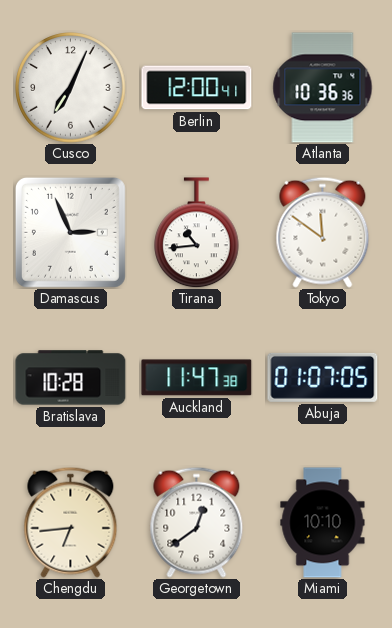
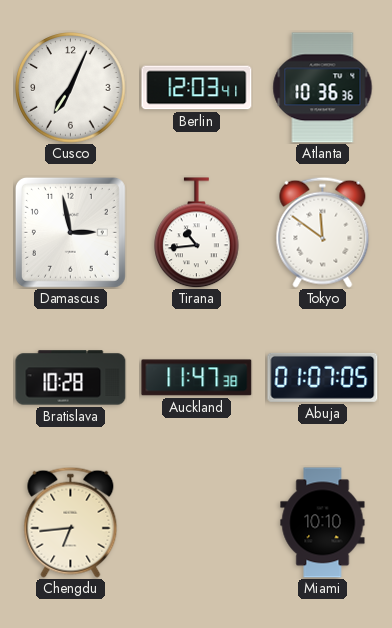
Berlin: 12:00 -> 12:03 (197, 88)
Damascus: 2:56 -> 2:58 (70, 232)
Georgetown: 12:39 -> none (197, 522)
